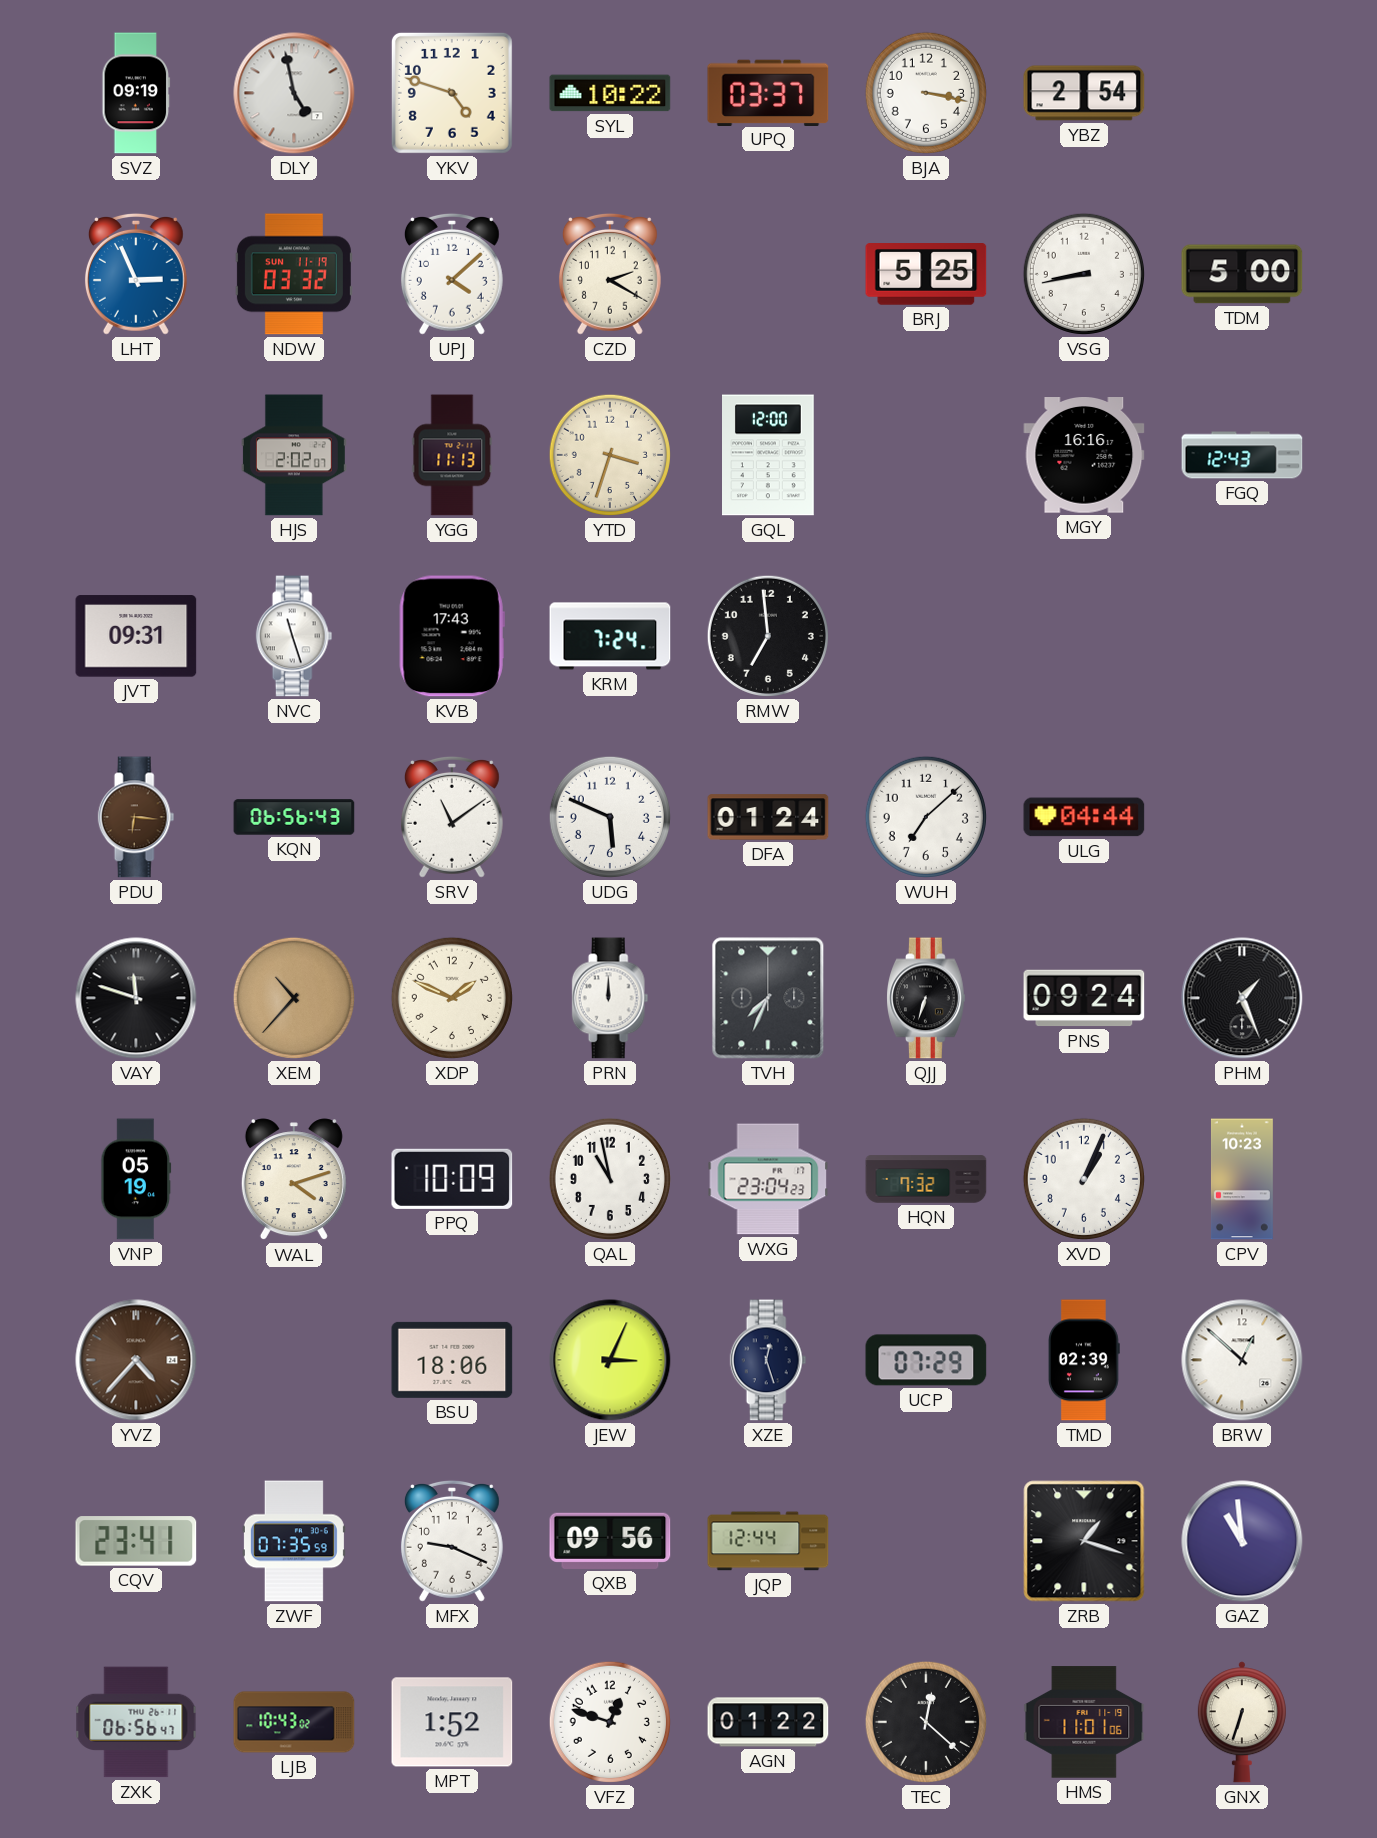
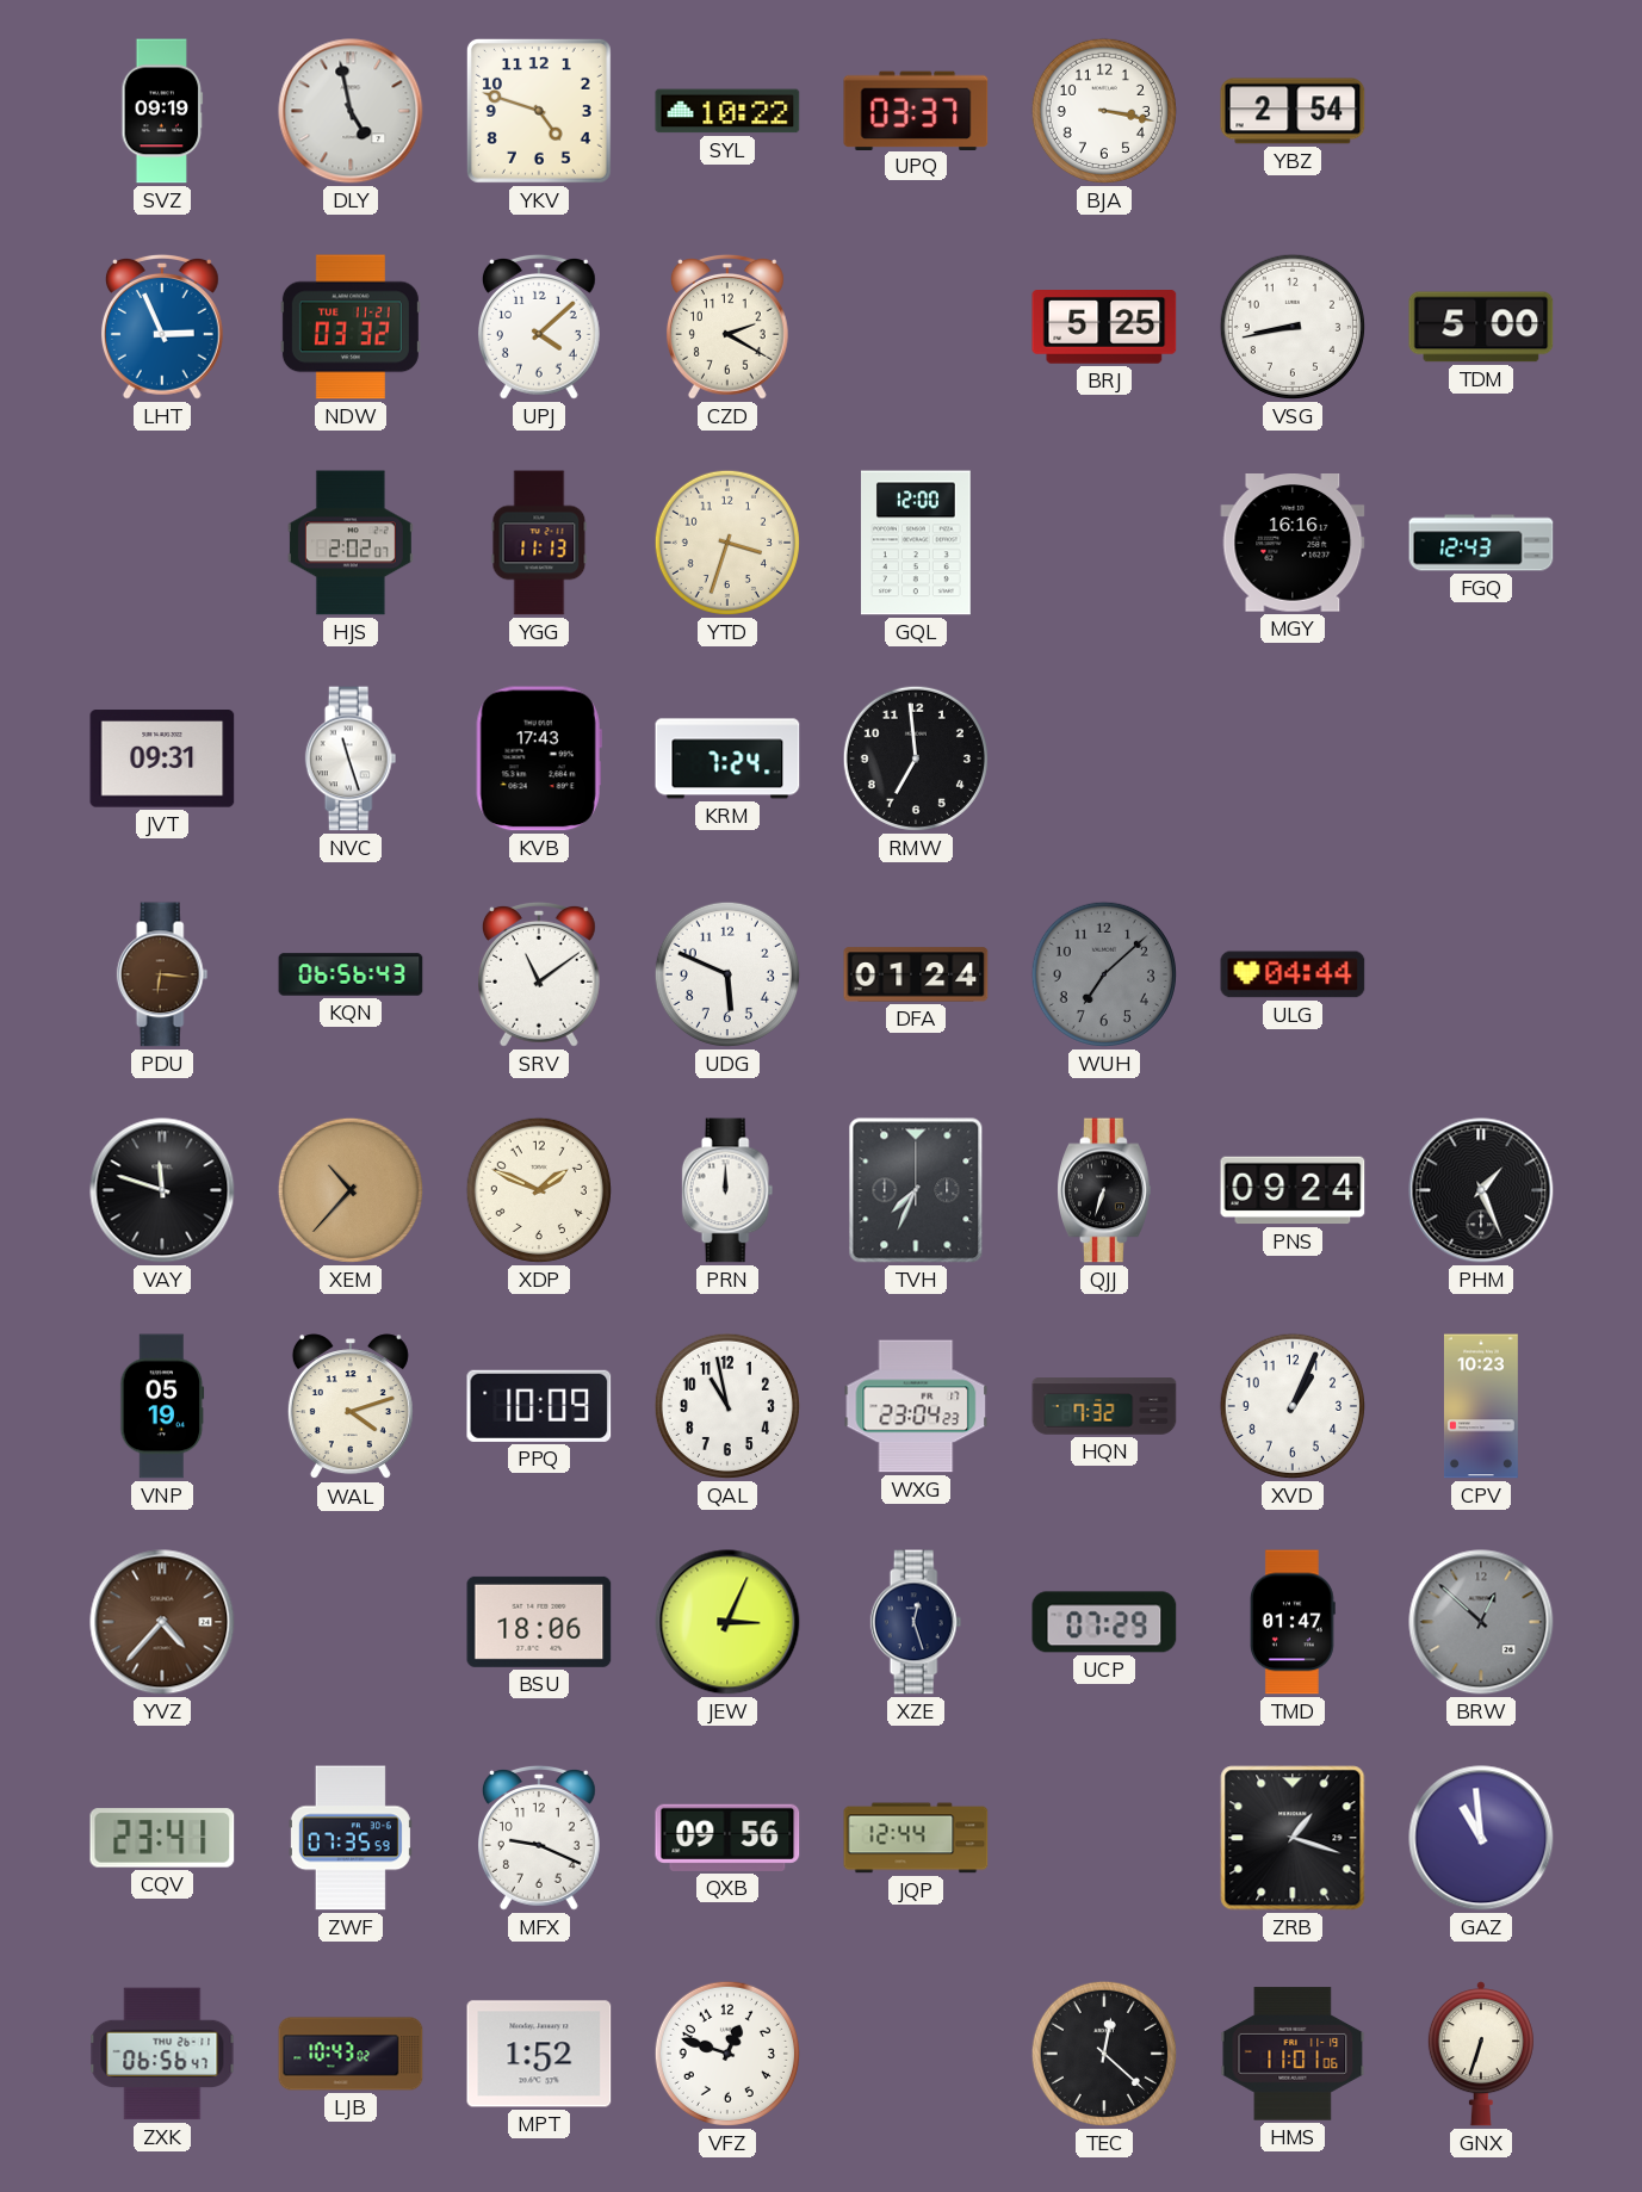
NDW date: SUN 11-19 -> TUE 11-21 (351, 327)
WUH dial: white -> grey (1104, 974)
TMD: 02:39 -> 01:47 (1293, 1622)
BRW dial: white -> grey (1481, 1622)
AGN: 01:22 -> none (768, 1722)
